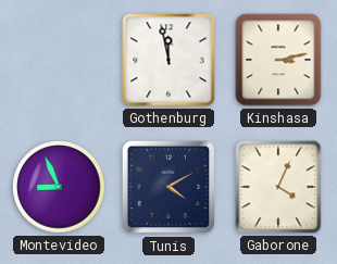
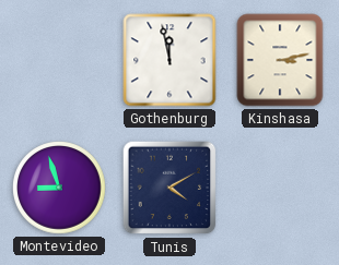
Montevideo: 8:56 -> 8:57 (59, 188)
Gaborone: 4:04 -> none (278, 187)
